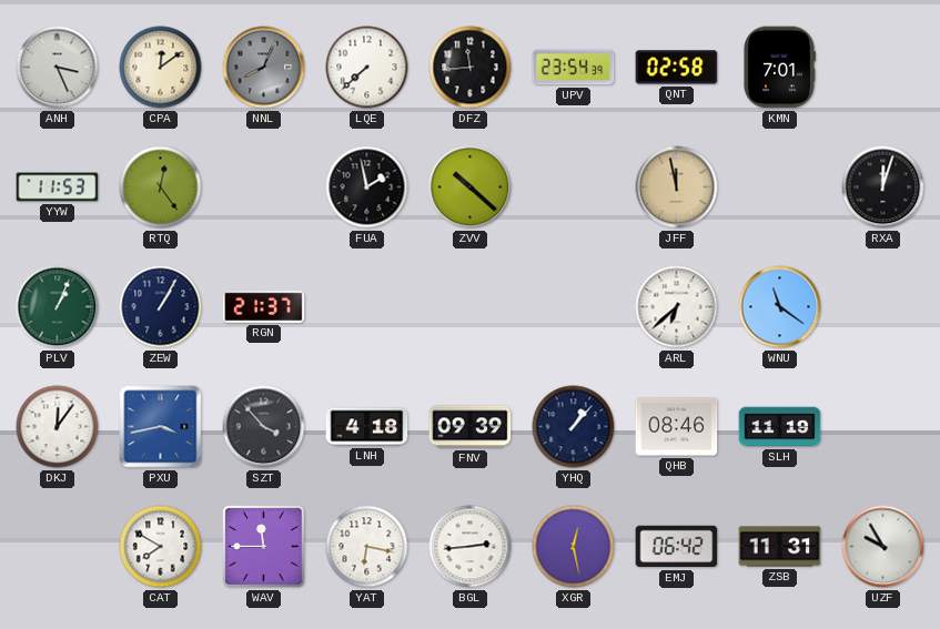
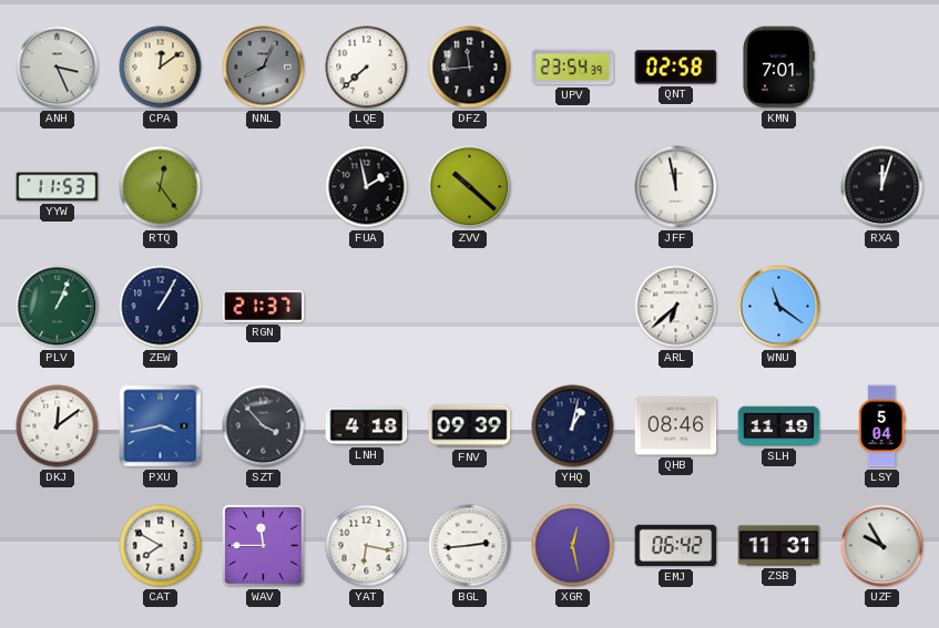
JFF dial: champagne -> white (676, 187)
DKJ: 12:06 -> 12:09 (58, 426)
YHQ: 1:07 -> 1:02 (573, 426)
LSY: none -> 5:04 (881, 426)
